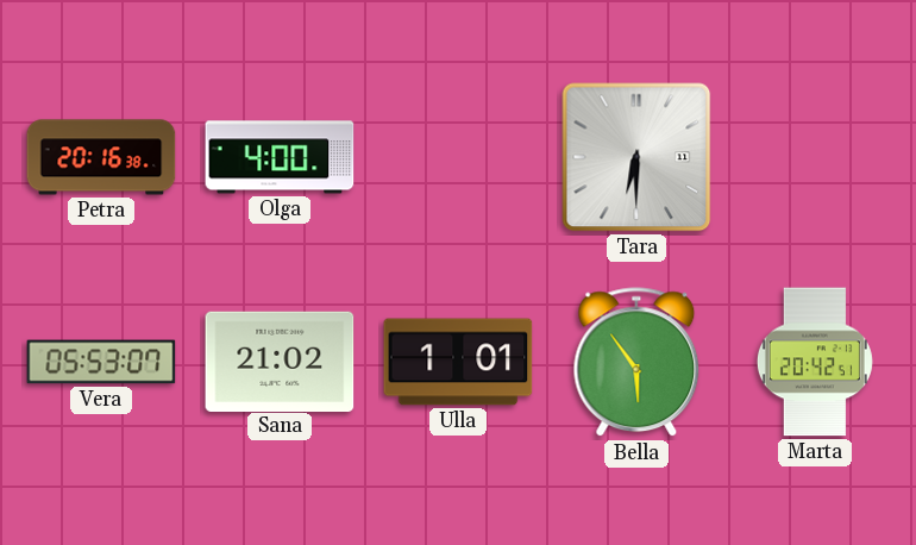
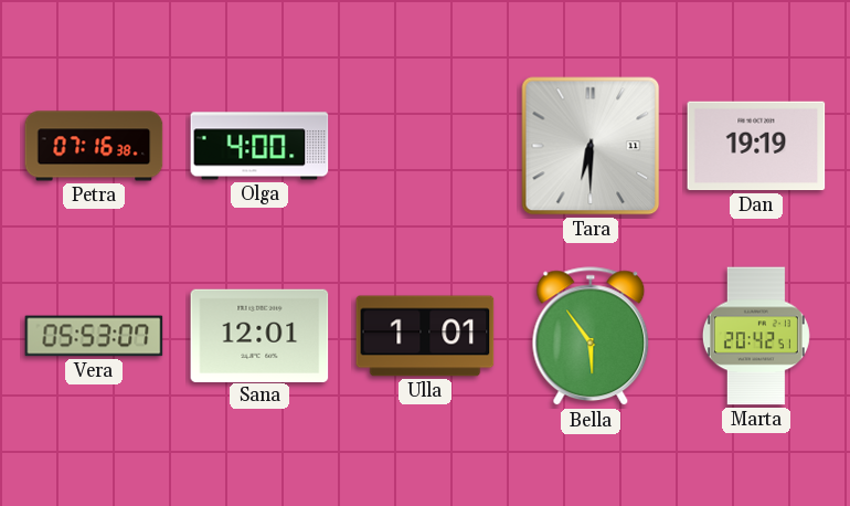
Petra: 20:16 -> 07:16 (94, 146)
Dan: none -> 19:19 (756, 146)
Sana: 21:02 -> 12:01 (259, 335)
